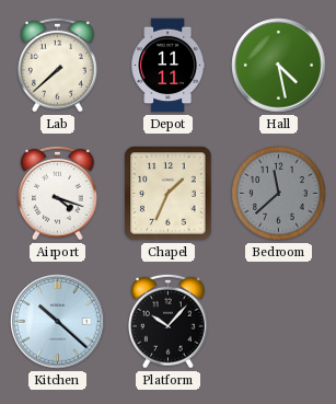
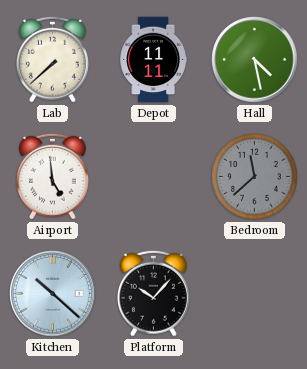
Airport: 4:18 -> 4:59 (53, 176)
Chapel: 1:34 -> none (169, 194)
